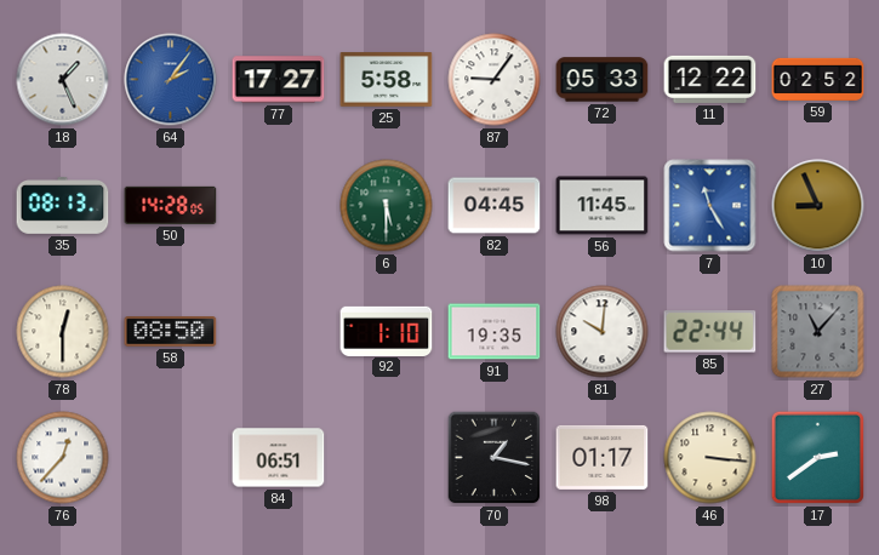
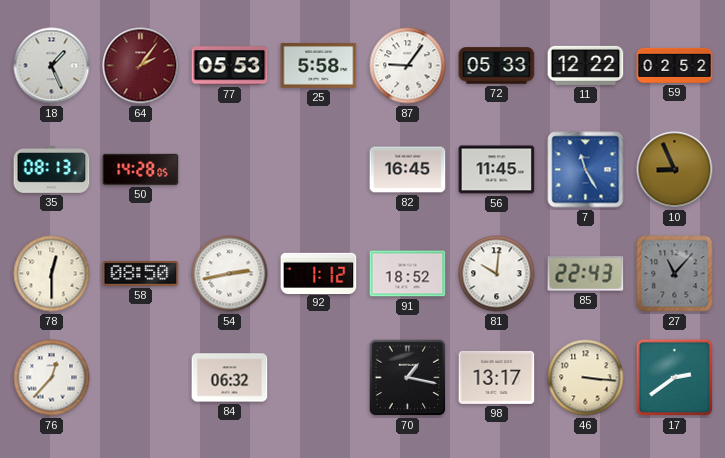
64 dial: blue -> burgundy (141, 66)
77: 17:27 -> 05:53 (230, 66)
6: 5:30 -> none (387, 206)
82: 04:45 -> 16:45 (408, 170)
54: none -> 2:43 (230, 274)
92: 1:10 -> 1:12 (319, 273)
91: 19:35 -> 18:52 (408, 274)
85: 22:44 -> 22:43 (586, 274)
84: 06:51 -> 06:32 (230, 378)
98: 01:17 -> 13:17 (497, 377)
